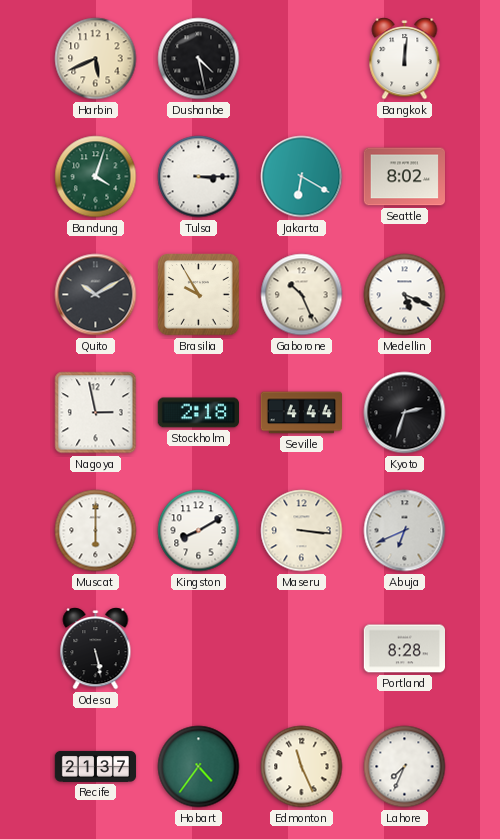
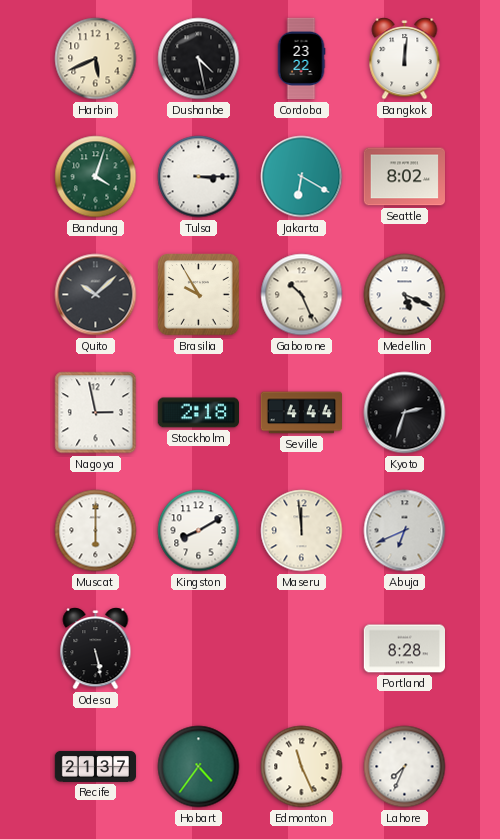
Cordoba: none -> 23:22 (301, 59)
Quito: 10:10 -> 10:08 (96, 295)
Maseru: 3:16 -> 11:59 (302, 531)
